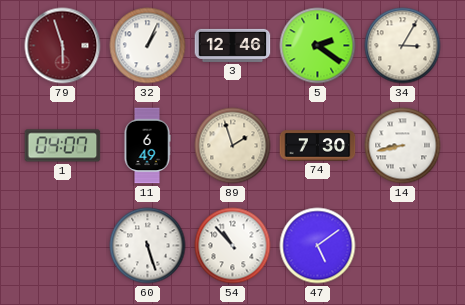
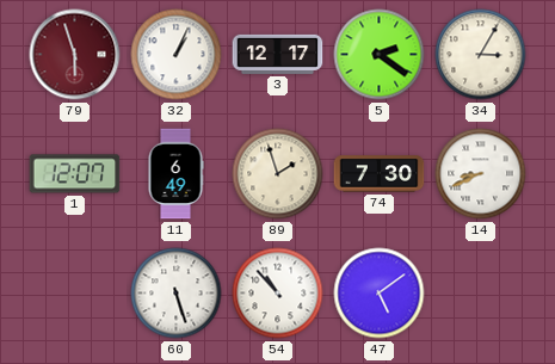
3: 12:46 -> 12:17 (278, 54)
1: 04:07 -> 12:07 (75, 174)
14: 8:43 -> 8:41 (481, 174)
